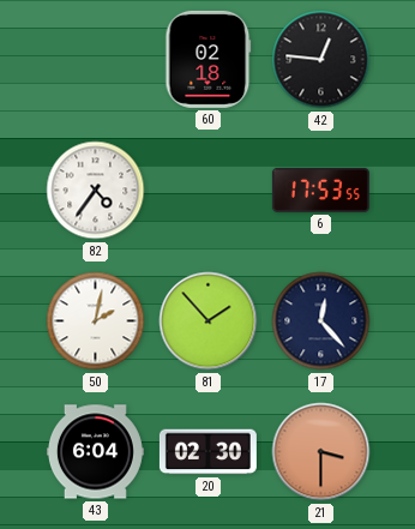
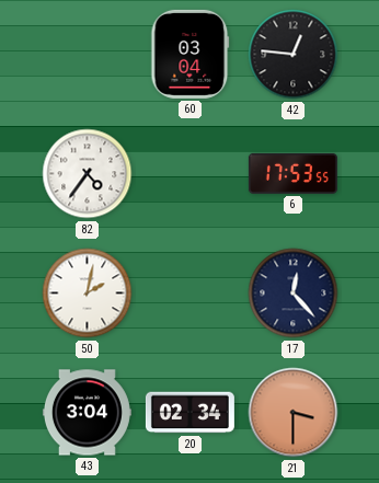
60: 02:18 -> 03:04 (191, 54)
81: 1:53 -> none (209, 321)
43: 6:04 -> 3:04 (87, 413)
20: 02:30 -> 02:34 (190, 413)
